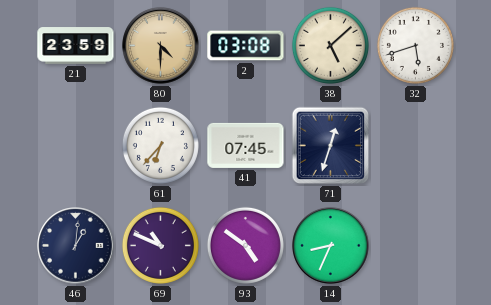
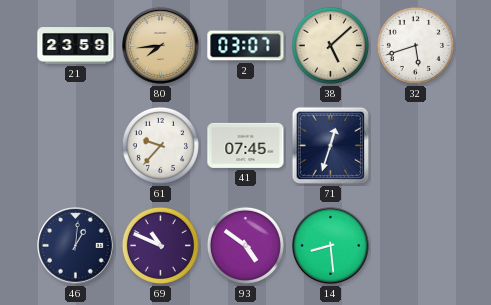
80: 4:30 -> 7:44 (161, 46)
2: 03:08 -> 03:07 (246, 46)
61: 6:37 -> 9:37 (160, 145)
14: 8:34 -> 8:29 (331, 246)
